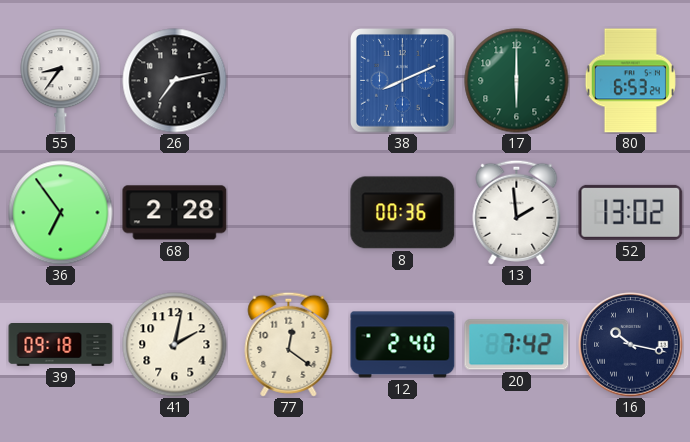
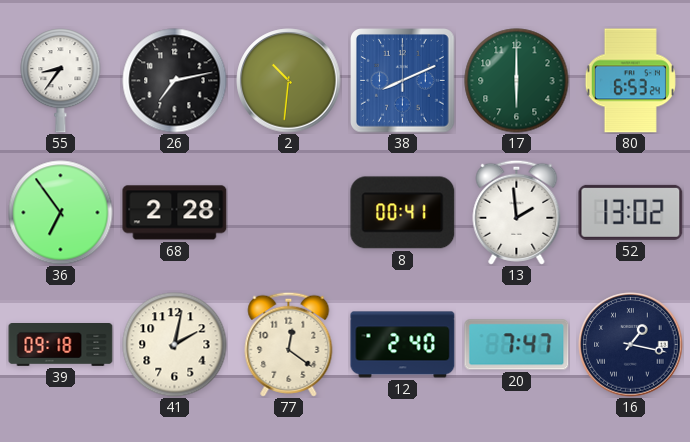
2: none -> 10:31 (289, 81)
8: 00:36 -> 00:41 (403, 213)
20: 7:42 -> 7:47 (517, 345)
16: 10:17 -> 1:17 (631, 345)
